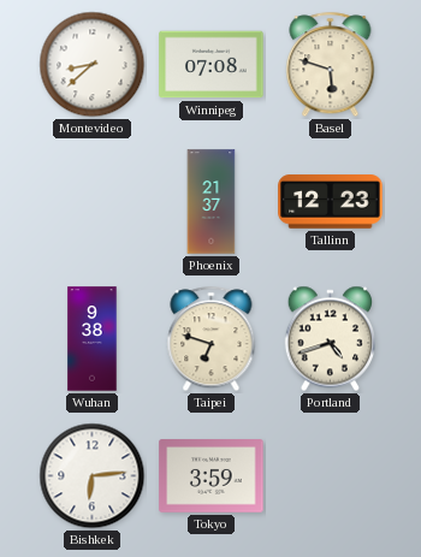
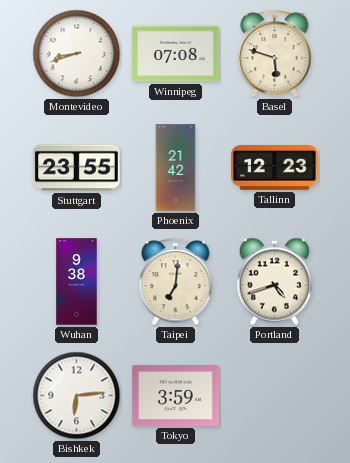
Montevideo: 8:38 -> 8:42 (77, 54)
Stuttgart: none -> 23:55 (77, 168)
Phoenix: 21:37 -> 21:42 (176, 168)
Taipei: 6:48 -> 7:01 (176, 282)
